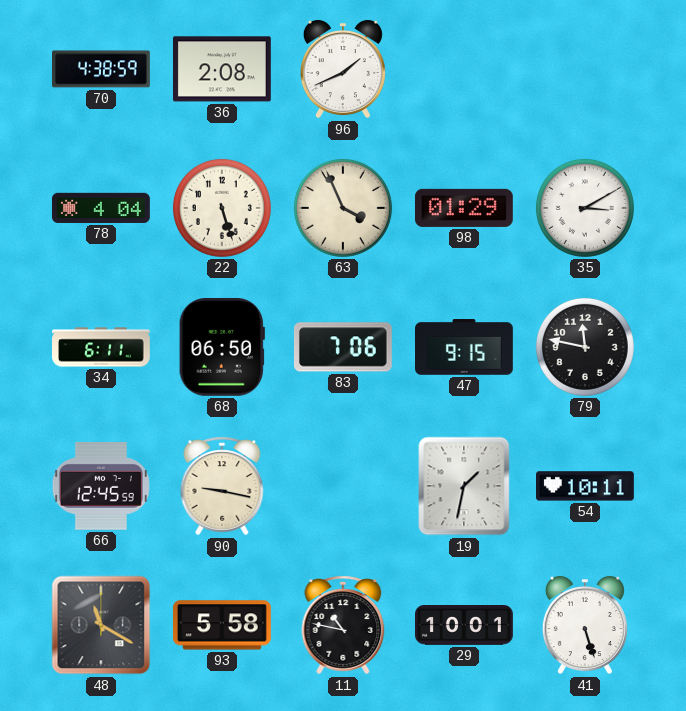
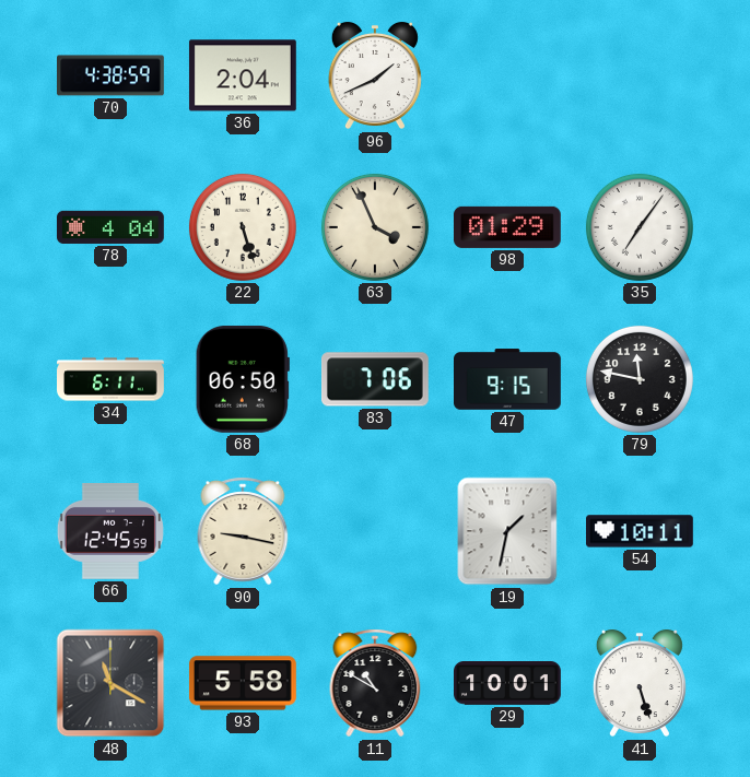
36: 2:08 -> 2:04 (243, 75)
35: 3:10 -> 7:06 (640, 227)
11: 10:47 -> 10:50 (375, 683)
